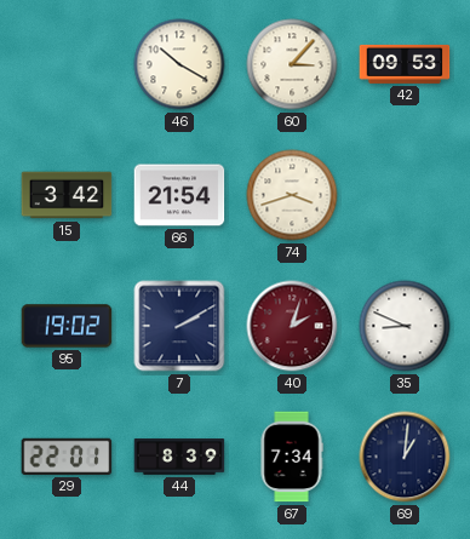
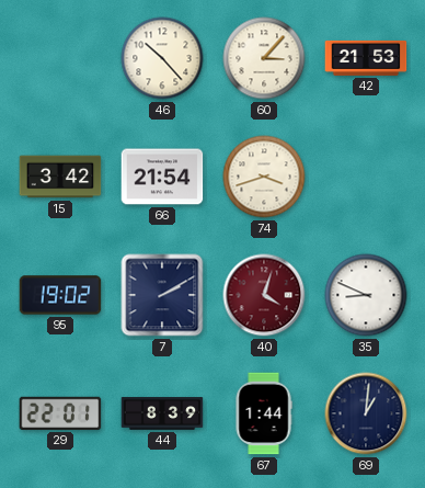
46: 10:20 -> 10:23 (162, 58)
42: 09:53 -> 21:53 (366, 58)
40: 2:03 -> 4:03 (264, 295)
67: 7:34 -> 1:44 (264, 413)
